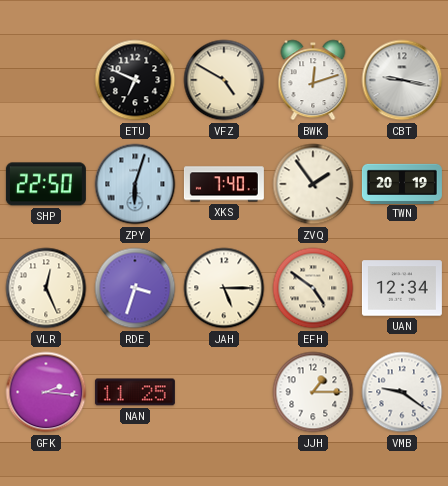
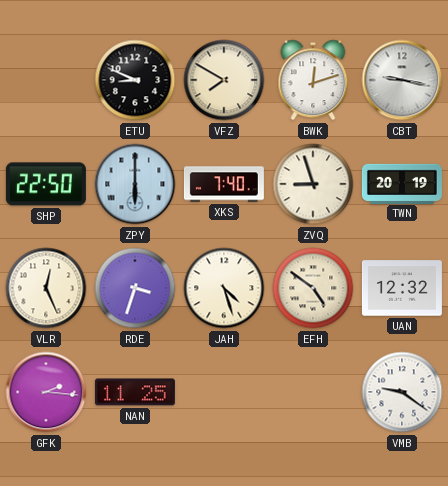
ETU: 6:49 -> 8:49 (135, 80)
VFZ: 4:50 -> 7:50 (224, 80)
ZPY: 6:03 -> 6:00 (135, 184)
ZVQ: 1:54 -> 8:57 (313, 184)
JAH: 5:15 -> 4:27 (224, 288)
UAN: 12:34 -> 12:32 (402, 288)
JJH: 1:15 -> none (313, 392)
